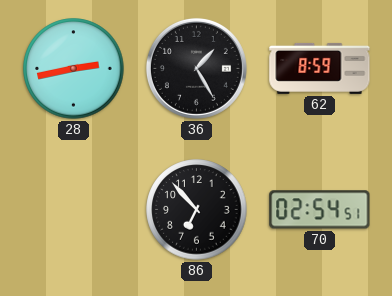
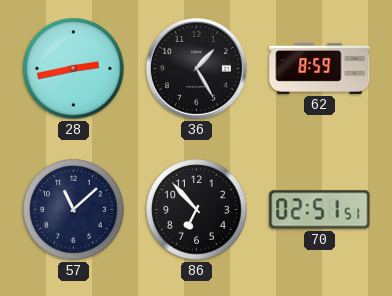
57: none -> 11:08 (74, 210)
70: 02:54 -> 02:51 (320, 210)
